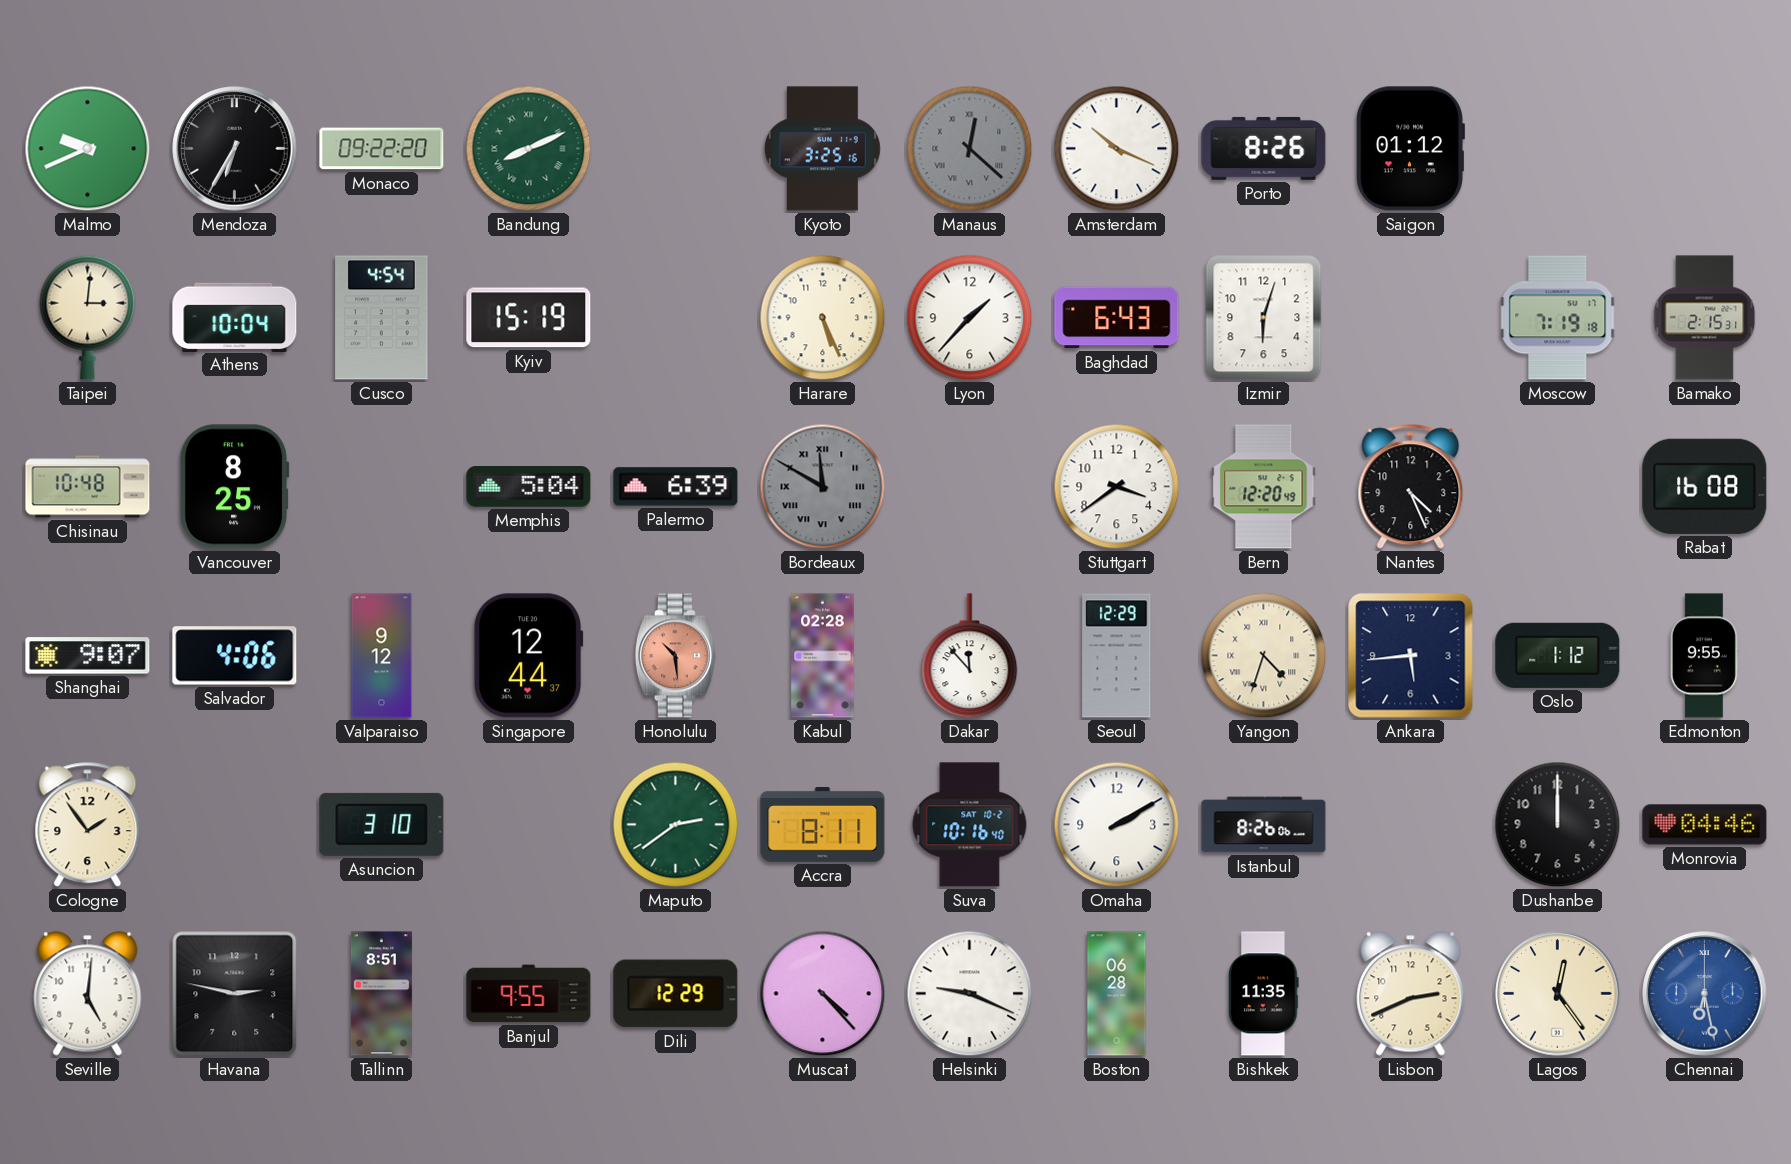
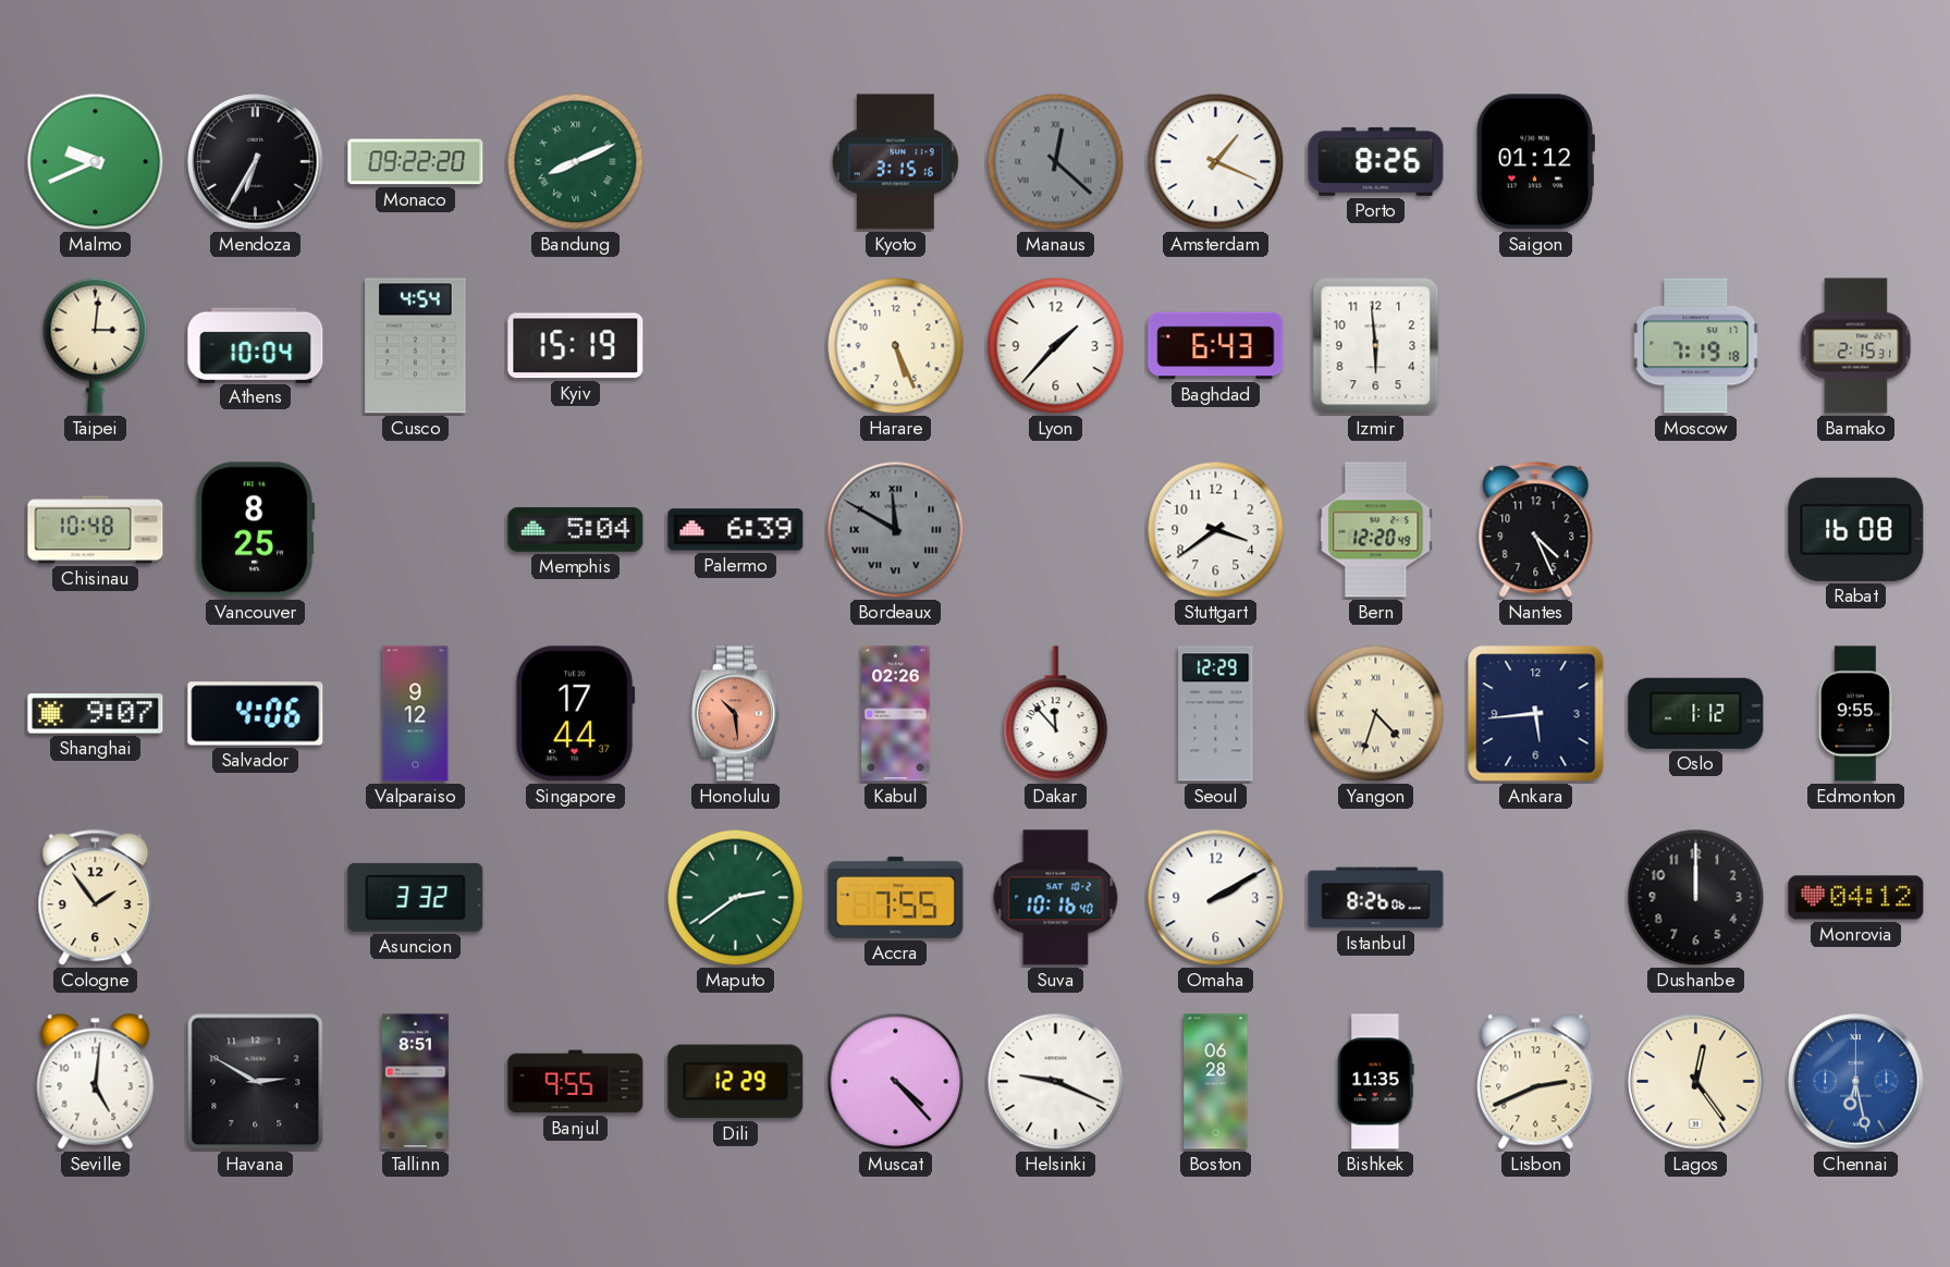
Kyoto: 3:25 -> 3:15 (895, 162)
Amsterdam: 10:19 -> 1:19 (1216, 162)
Izmir: 6:03 -> 5:59 (1376, 346)
Singapore: 12:44 -> 17:44 (575, 714)
Kabul: 02:28 -> 02:26 (896, 714)
Asuncion: 3:10 -> 3:32 (416, 897)
Accra: 8:11 -> 7:55 (896, 897)
Monrovia: 04:46 -> 04:12 (1856, 898)
Havana: 2:47 -> 2:50 (256, 1082)
